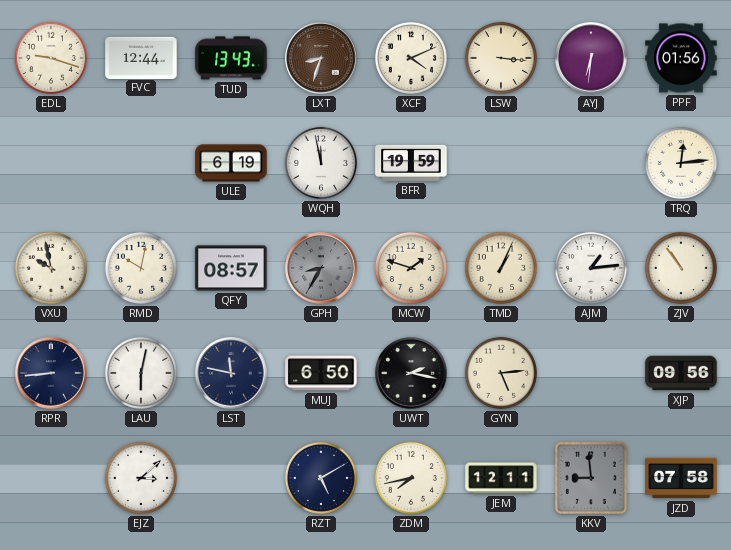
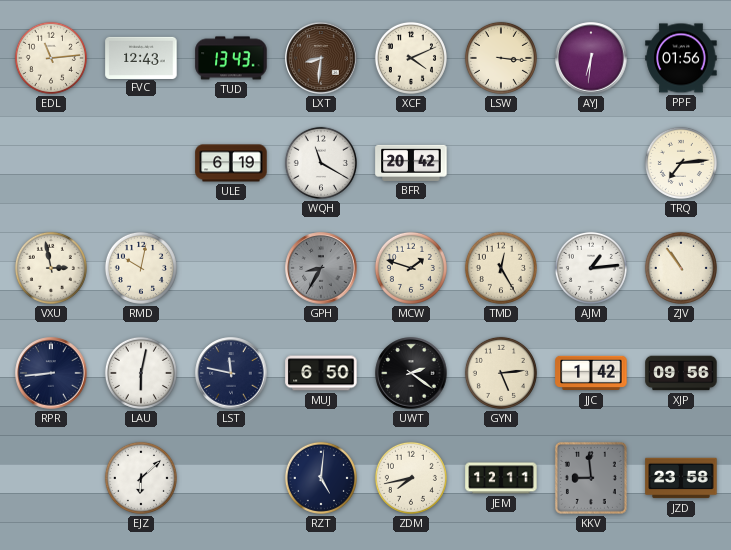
EDL: 9:18 -> 11:14 (51, 58)
FVC: 12:44 -> 12:43 (141, 57)
LXT: 8:33 -> 8:31 (321, 58)
WQH: 11:58 -> 11:20 (321, 163)
BFR: 19:59 -> 20:42 (411, 163)
TRQ: 12:14 -> 7:14 (681, 163)
VXU: 9:58 -> 2:58 (51, 268)
QFY: 08:57 -> none (231, 268)
TMD: 1:04 -> 12:25 (501, 268)
UWT: 2:17 -> 2:21 (411, 373)
JJC: none -> 1:42 (591, 373)
EJZ: 3:08 -> 6:08 (141, 478)
RZT: 5:10 -> 5:01 (321, 478)
JZD: 07:58 -> 23:58 (681, 478)
